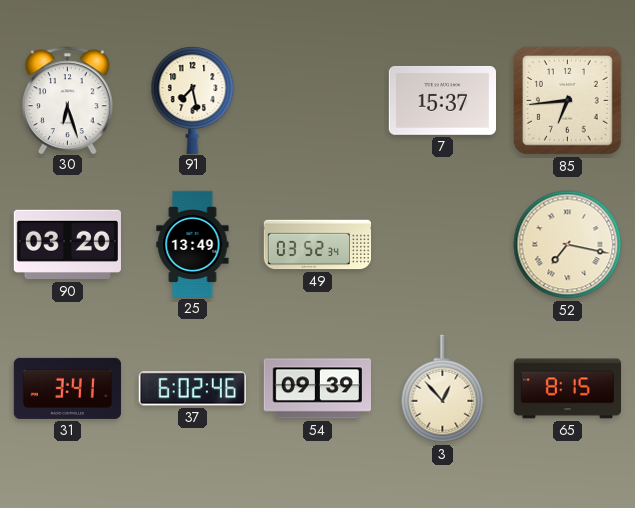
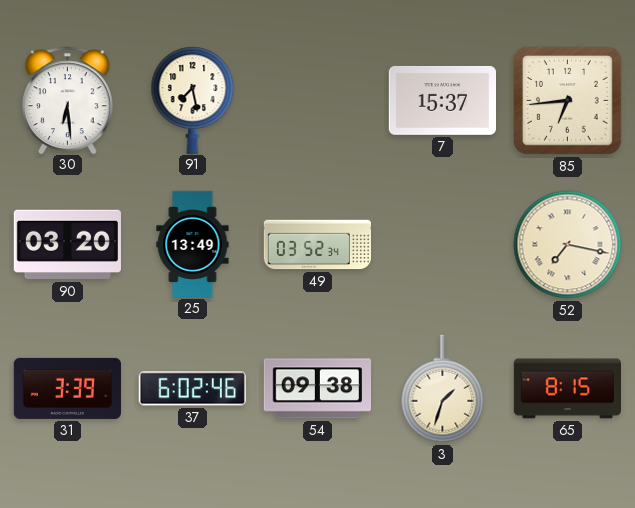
30: 6:27 -> 6:29 (68, 100)
31: 3:41 -> 3:39 (67, 388)
54: 09:39 -> 09:38 (317, 389)
3: 12:53 -> 1:33 (443, 389)
